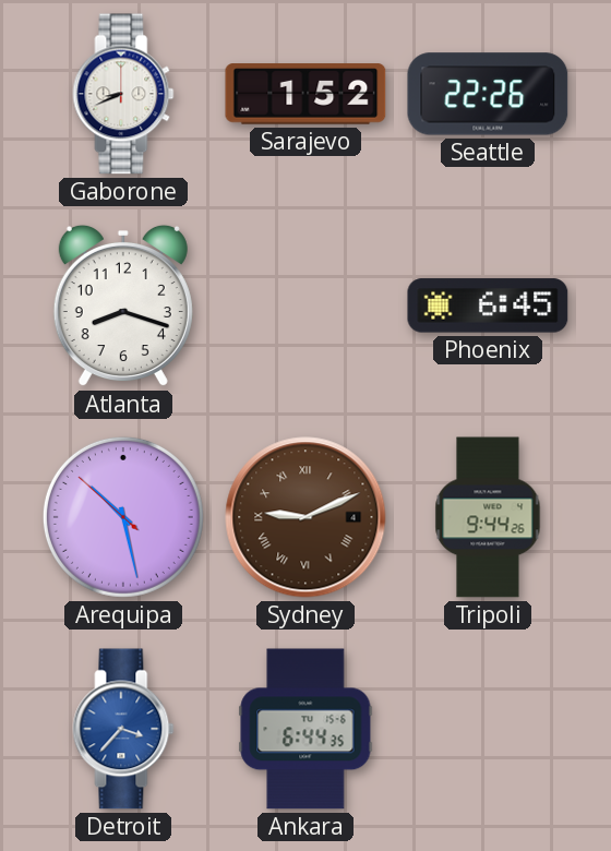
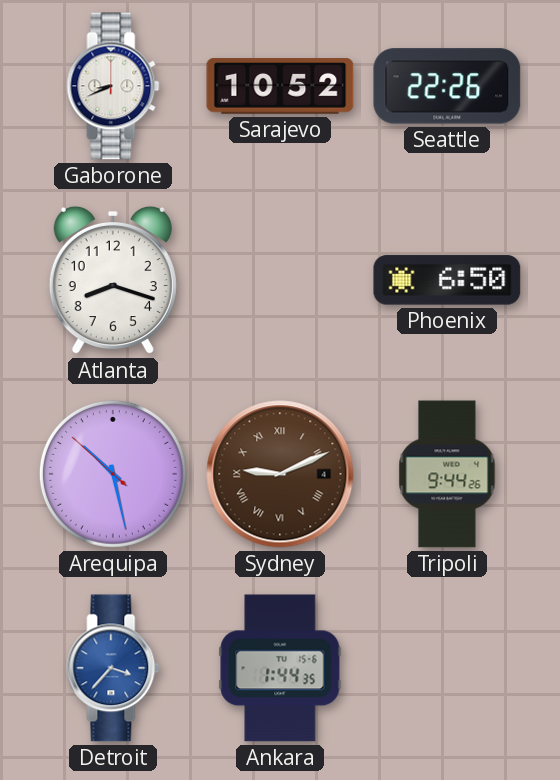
Sarajevo: 1:52 -> 10:52 (280, 86)
Phoenix: 6:45 -> 6:50 (447, 280)
Ankara: 6:44 -> 1:44 (280, 668)
